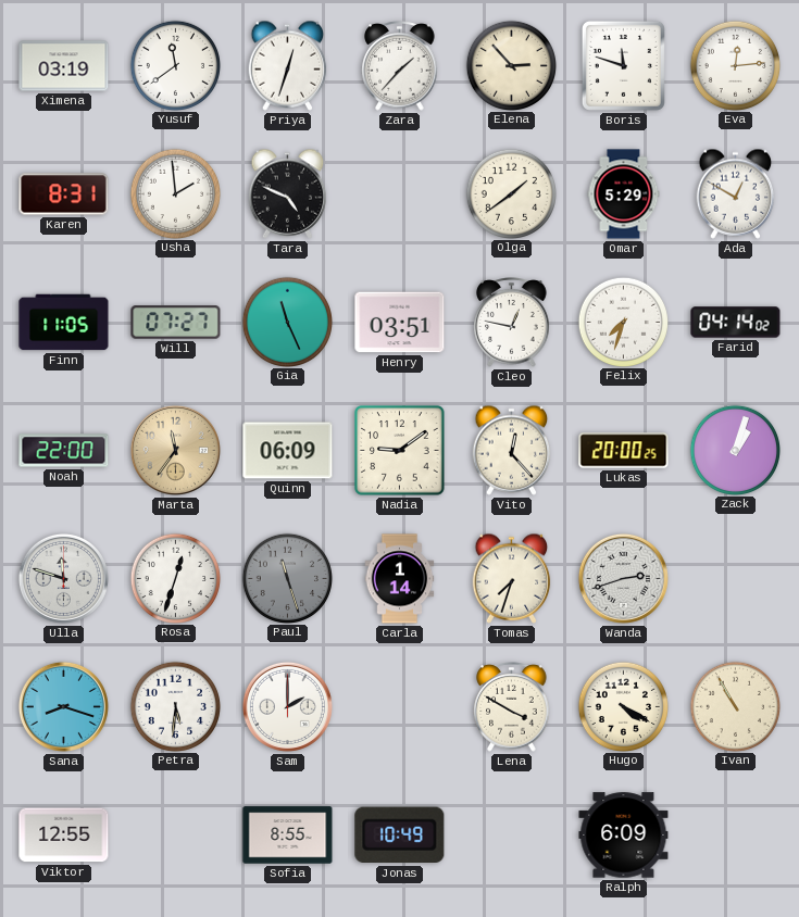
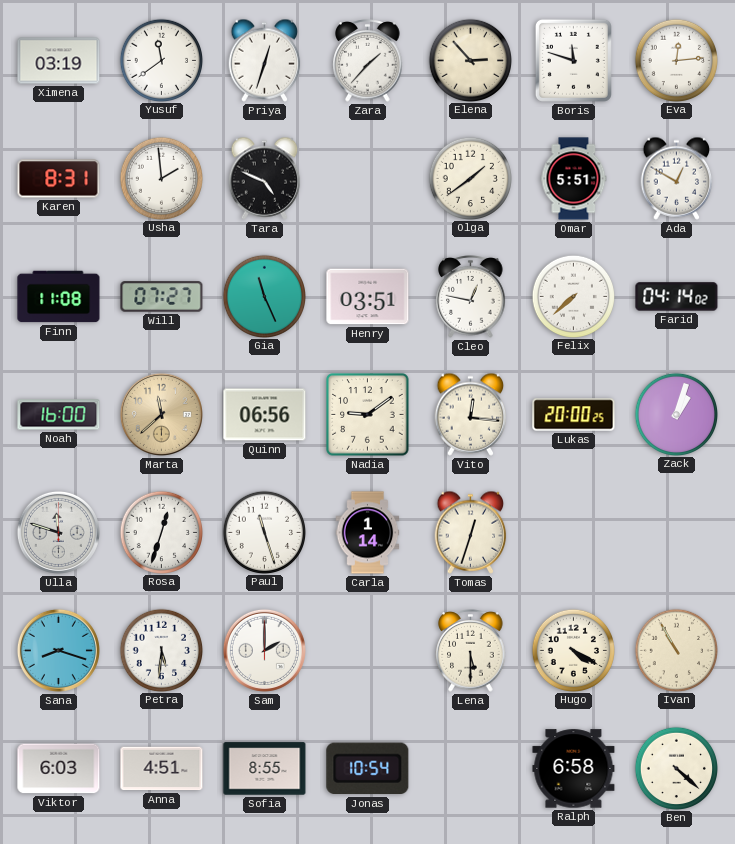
Omar: 5:29 -> 5:51 (574, 179)
Finn: 11:05 -> 11:08 (59, 297)
Felix: 7:33 -> 7:38 (573, 296)
Noah: 22:00 -> 16:00 (59, 415)
Marta: 11:36 -> 11:38 (161, 414)
Quinn: 06:09 -> 06:56 (265, 415)
Vito: 12:23 -> 12:16 (471, 414)
Paul dial: grey -> white (264, 532)
Tomas: 7:33 -> 12:33 (471, 532)
Wanda: 2:42 -> none (623, 578)
Lena: 3:50 -> 5:30 (471, 651)
Viktor: 12:55 -> 6:03 (59, 769)
Anna: none -> 4:51 (162, 769)
Jonas: 10:49 -> 10:54 (368, 769)
Ralph: 6:09 -> 6:58 (574, 769)
Ben: none -> 4:22 (676, 768)
